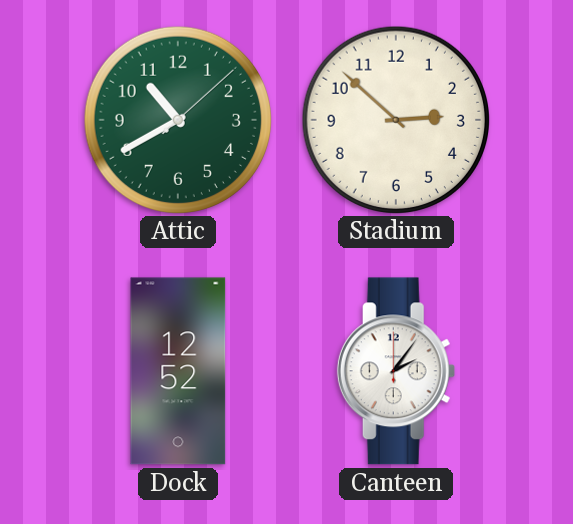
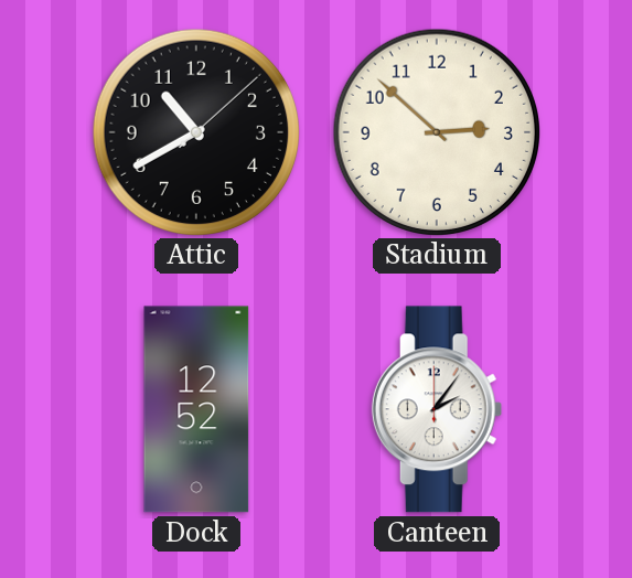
Attic dial: green -> black (195, 131)
